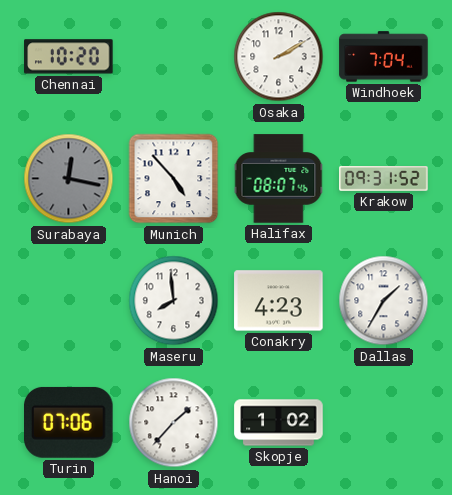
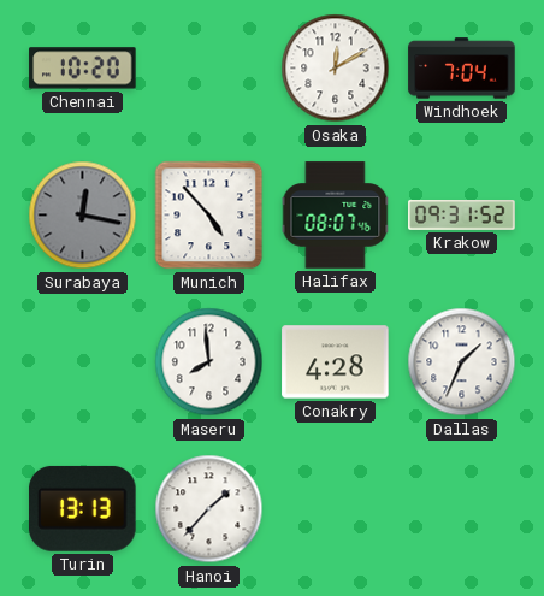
Osaka: 2:10 -> 12:10 (336, 69)
Conakry: 4:23 -> 4:28 (336, 362)
Dallas: 1:35 -> 1:34 (462, 362)
Turin: 07:06 -> 13:13 (83, 508)
Skopje: 1:02 -> none (279, 423)
